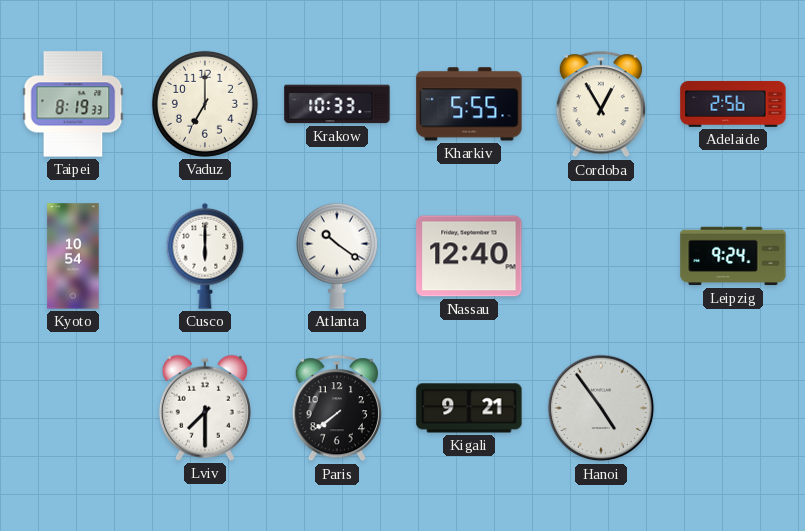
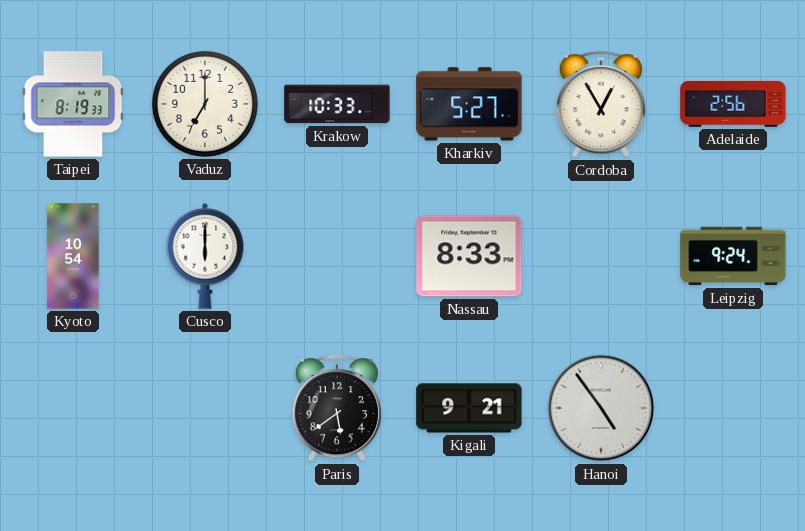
Kharkiv: 5:55 -> 5:27 (469, 104)
Atlanta: 10:21 -> none (337, 256)
Nassau: 12:40 -> 8:33 (469, 256)
Lviv: 7:30 -> none (205, 408)
Paris: 7:39 -> 5:39 (337, 409)
